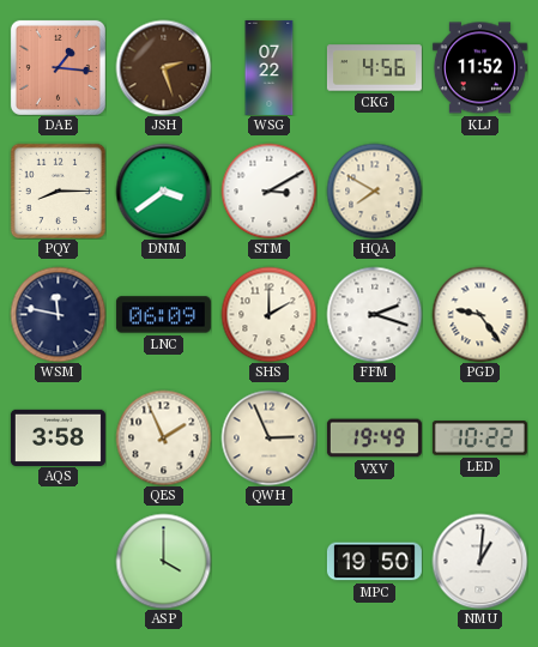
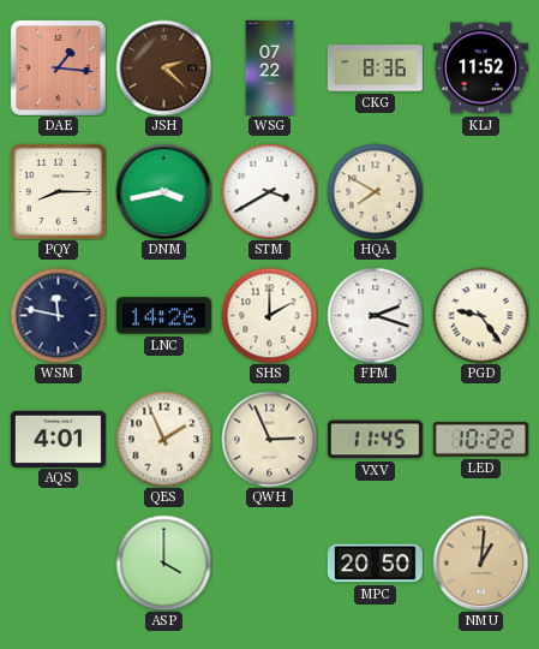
JSH: 2:27 -> 2:22 (163, 67)
CKG: 4:56 -> 8:36 (375, 69)
DNM: 3:39 -> 3:43 (163, 191)
STM: 3:10 -> 3:40 (269, 191)
LNC: 06:09 -> 14:26 (163, 316)
AQS: 3:58 -> 4:01 (58, 439)
VXV: 19:49 -> 11:45 (375, 440)
MPC: 19:50 -> 20:50 (375, 564)
NMU dial: white -> champagne (480, 562)
